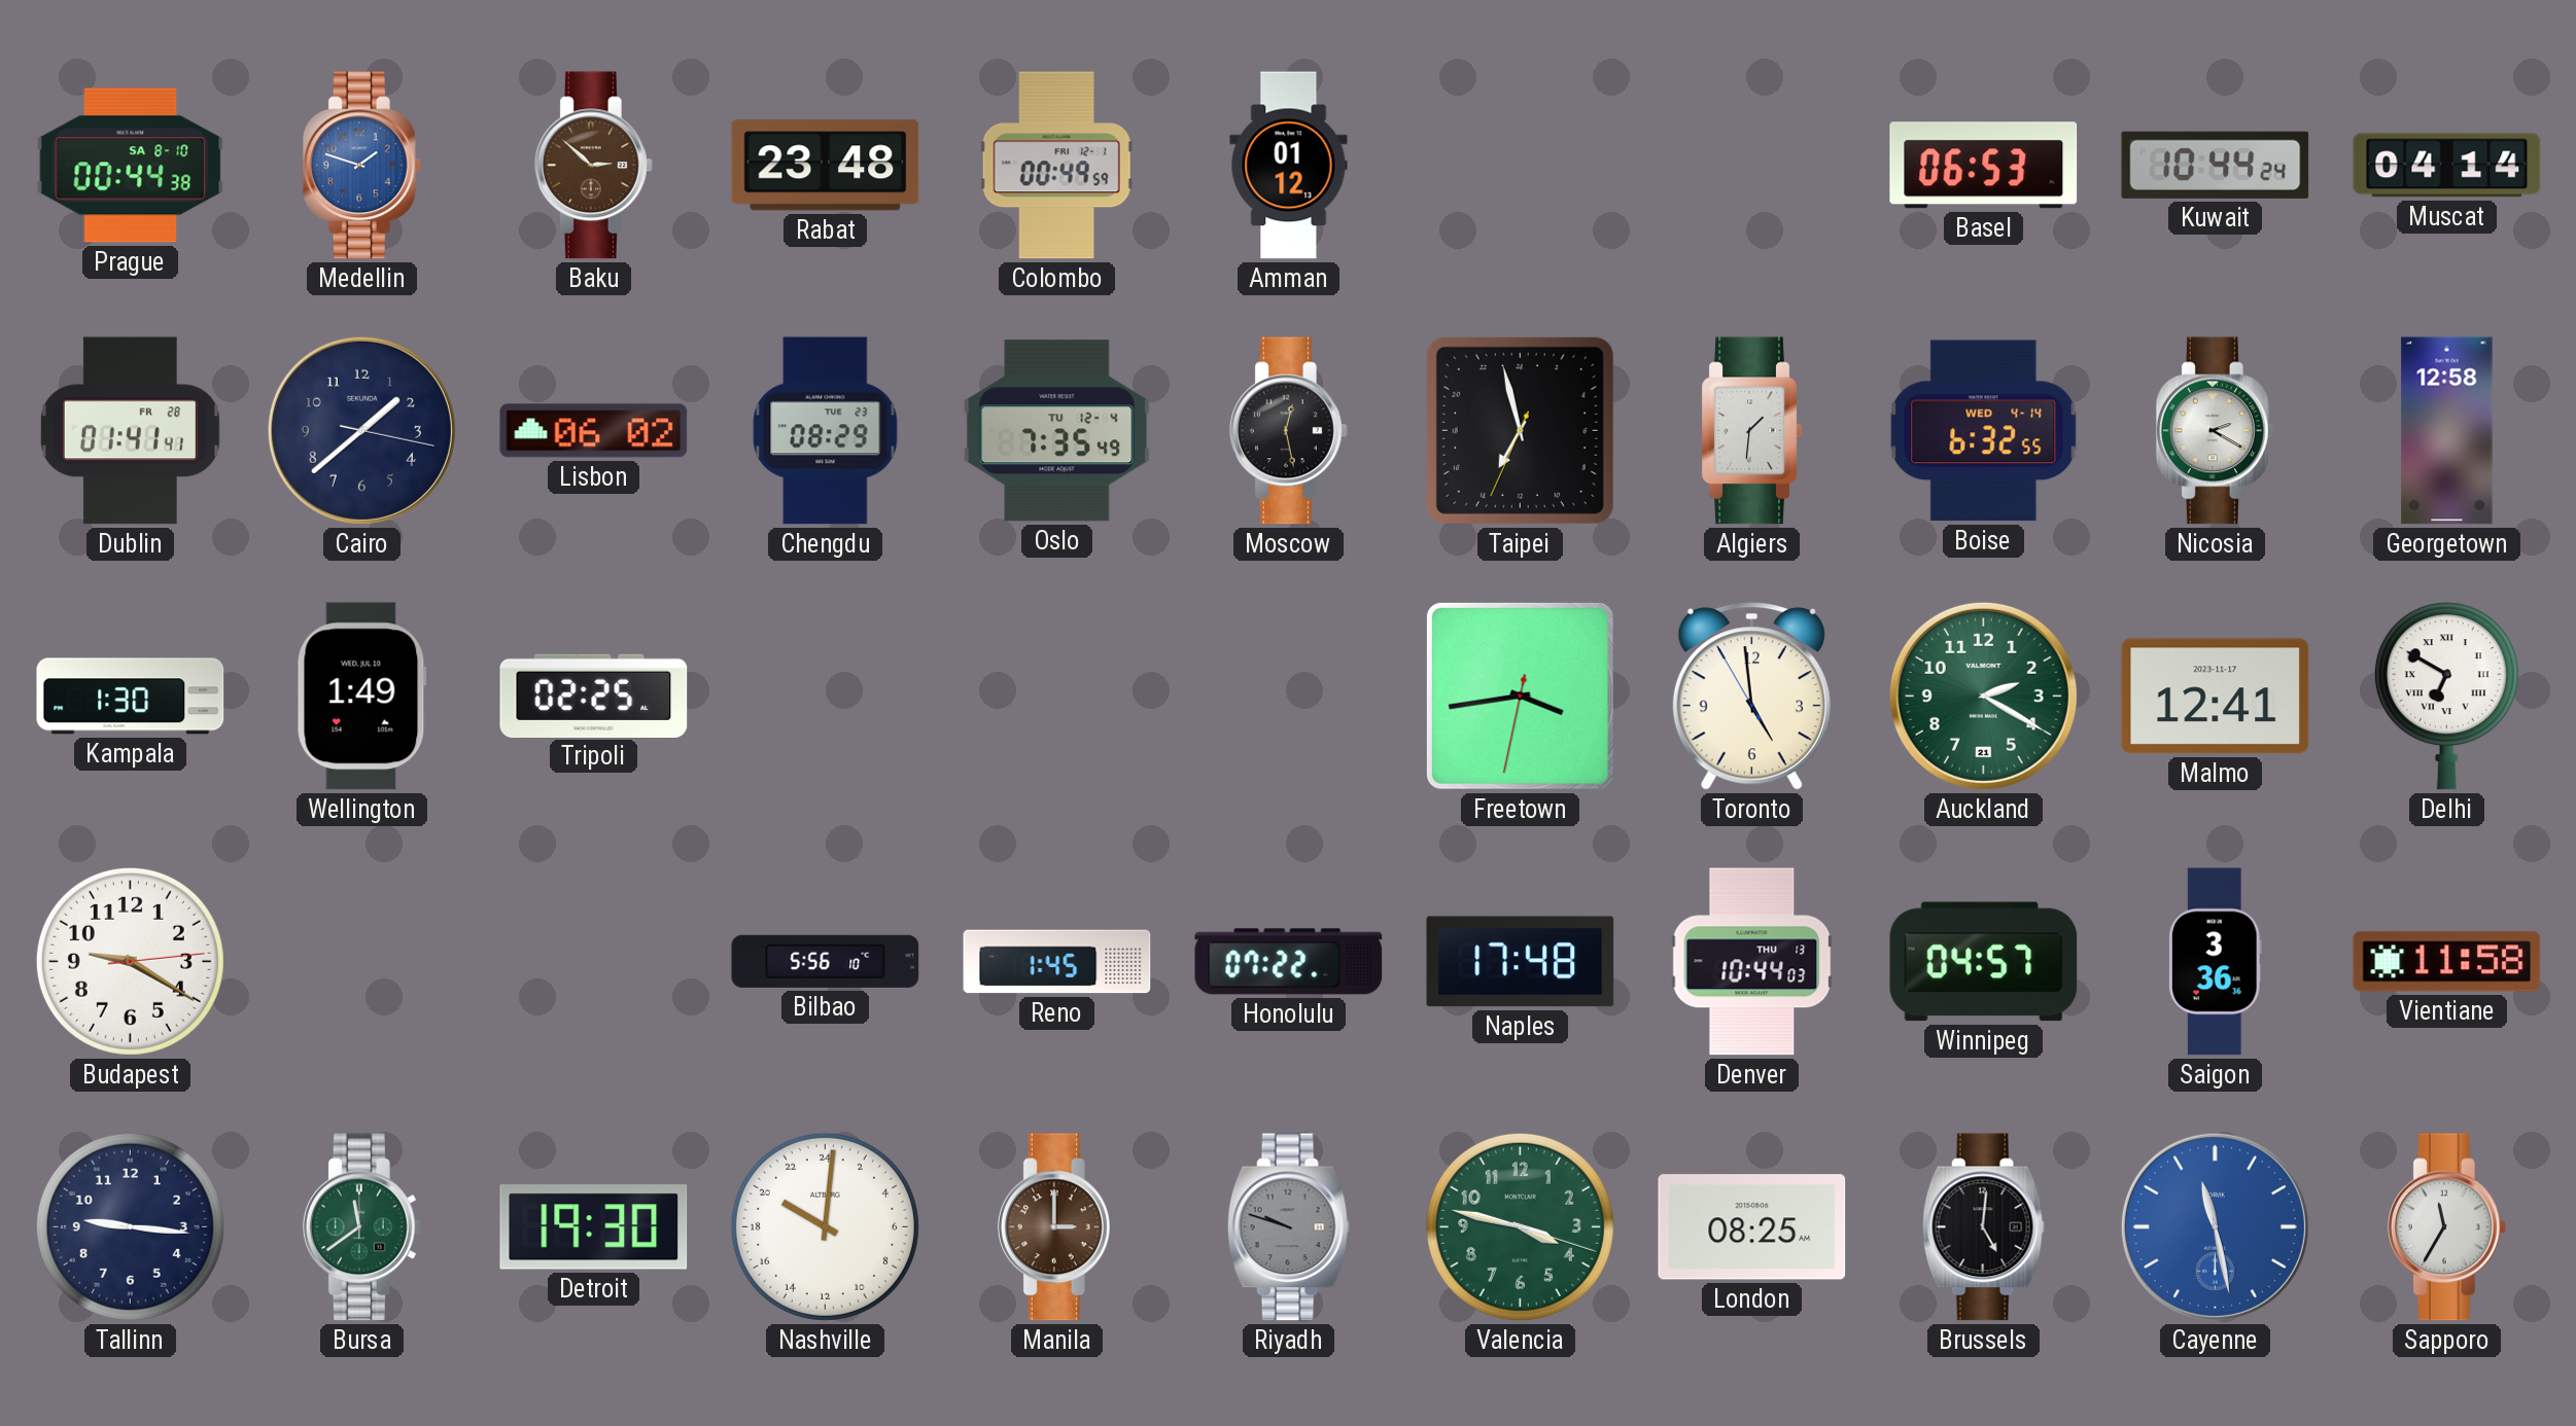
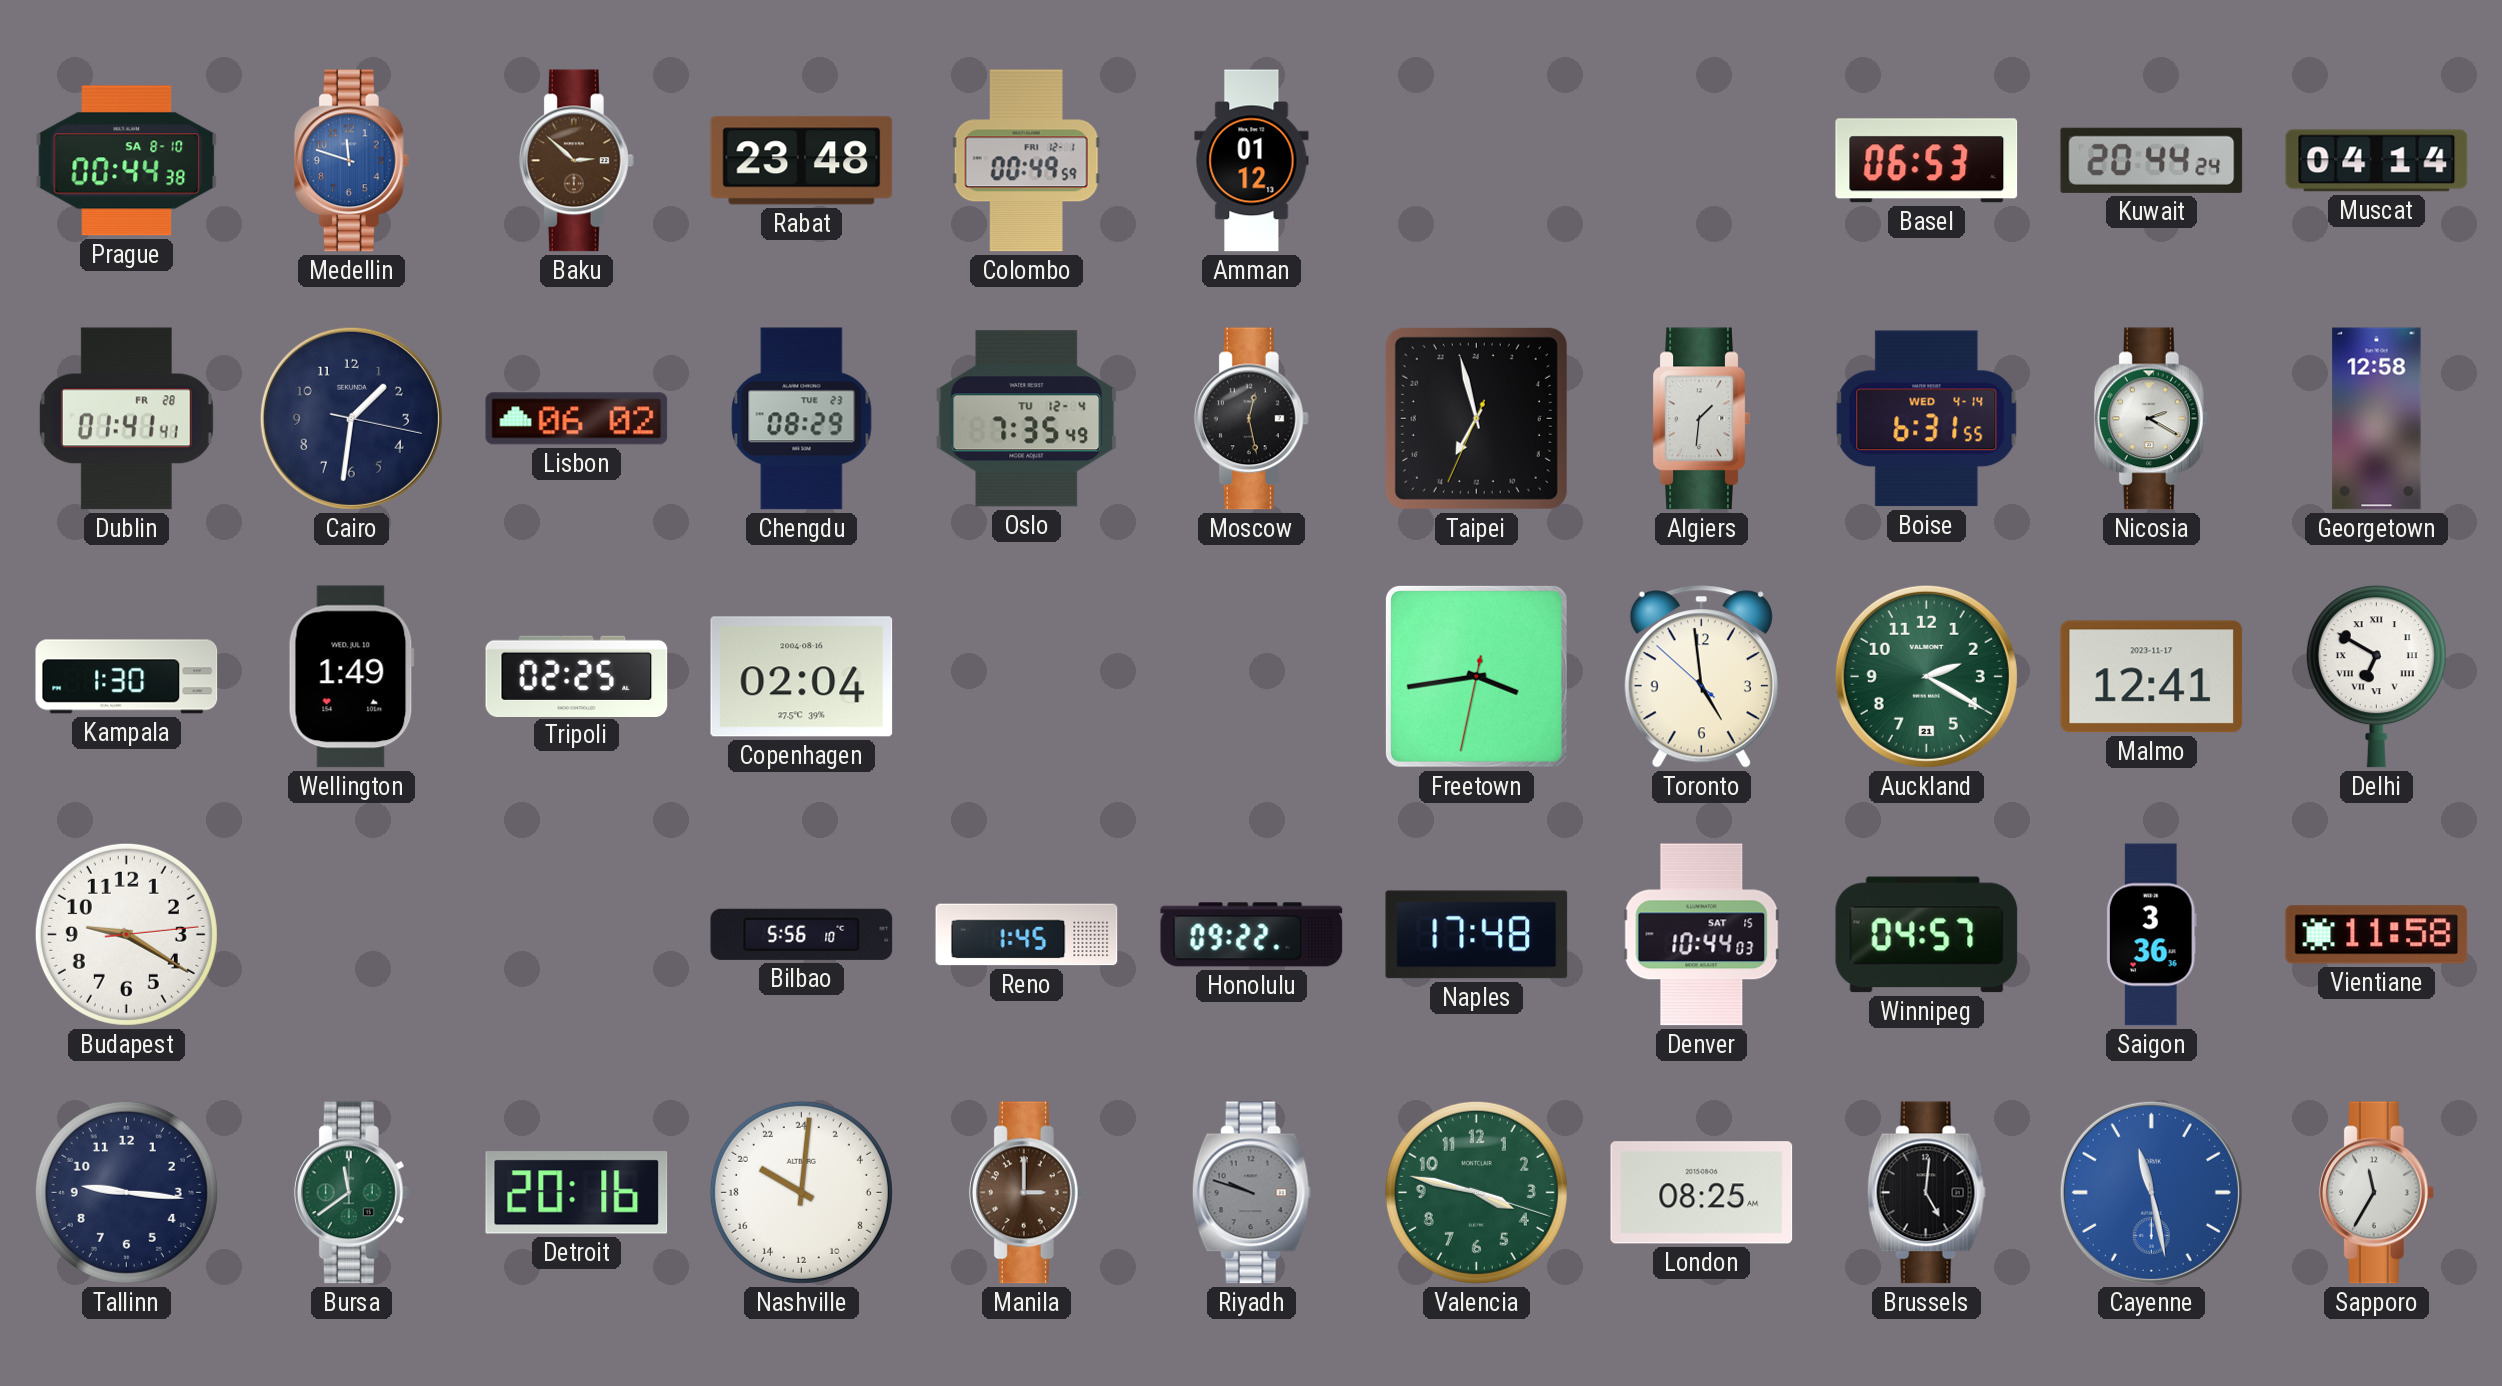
Medellin: 1:48 -> 11:48 (351, 161)
Kuwait: 10:44 -> 20:44 (2152, 160)
Cairo: 1:38 -> 1:31 (351, 418)
Boise: 6:32 -> 6:31 (1927, 419)
Copenhagen: none -> 02:04 (802, 677)
Toronto: 4:58:55 -> 4:58:52 (1701, 677)
Honolulu: 07:22 -> 09:22 (1252, 935)
Denver date: THU 13 -> SAT 15 (1702, 935)
Detroit: 19:30 -> 20:16 (577, 1193)
